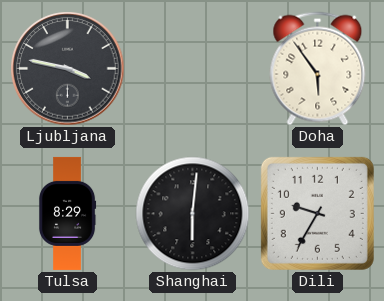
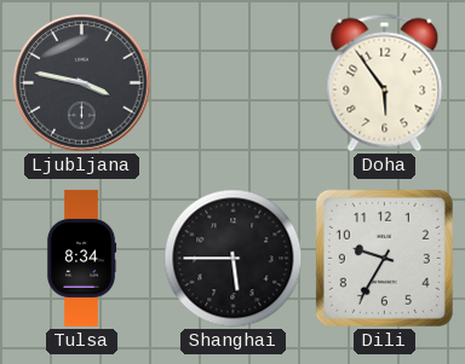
Tulsa: 8:29 -> 8:34 (81, 258)
Shanghai: 6:01 -> 5:45 (234, 259)
